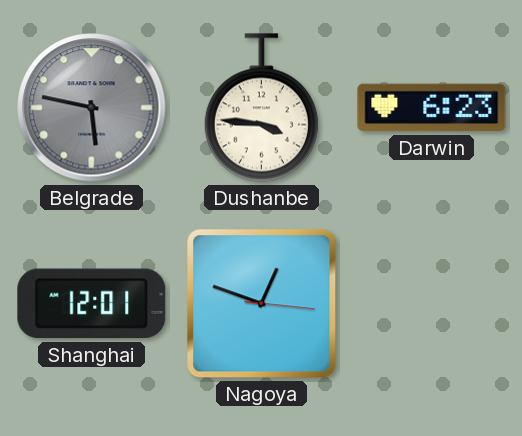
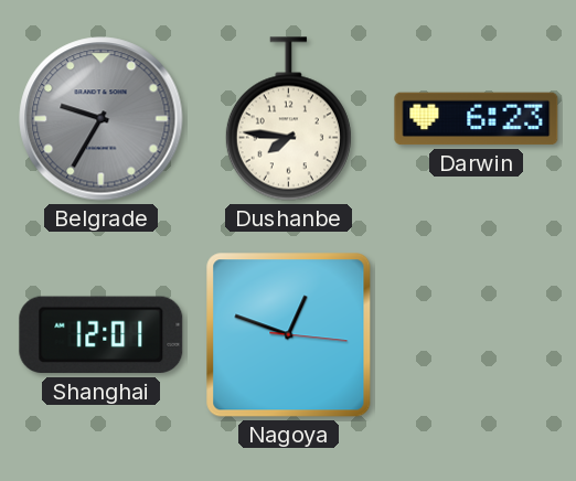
Belgrade: 5:47 -> 9:35 (102, 119)
Dushanbe: 3:46 -> 7:46 (288, 119)
